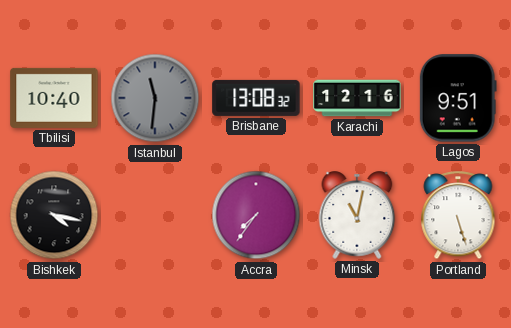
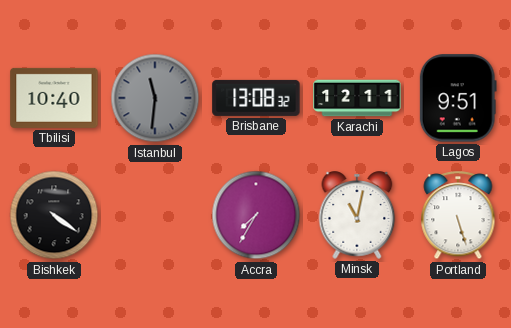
Karachi: 12:16 -> 12:11 (357, 98)
Bishkek: 4:17 -> 4:21 (54, 215)
Accra: 7:36 -> 7:35 (256, 215)
